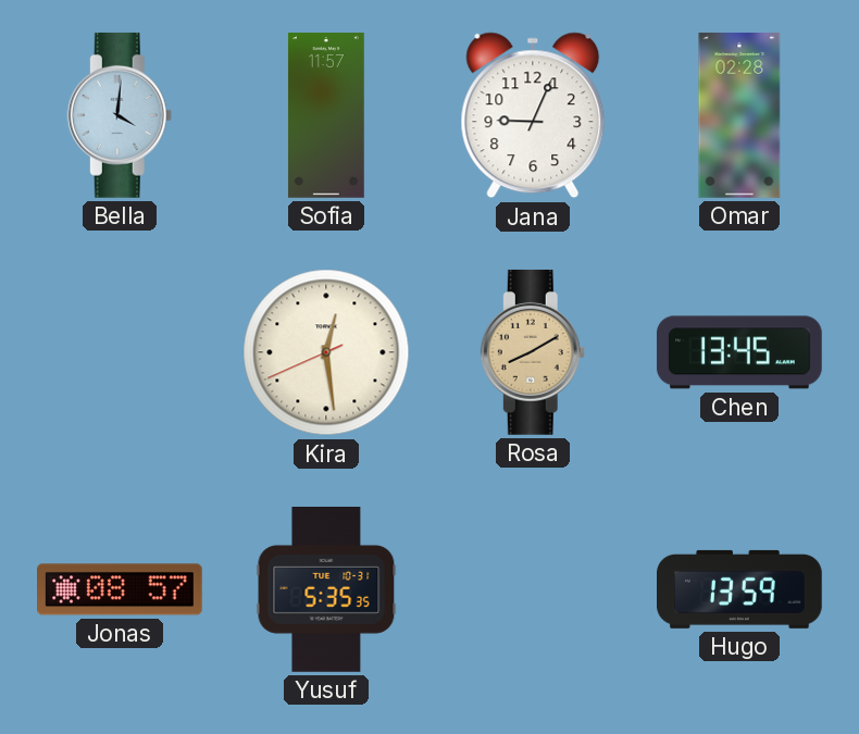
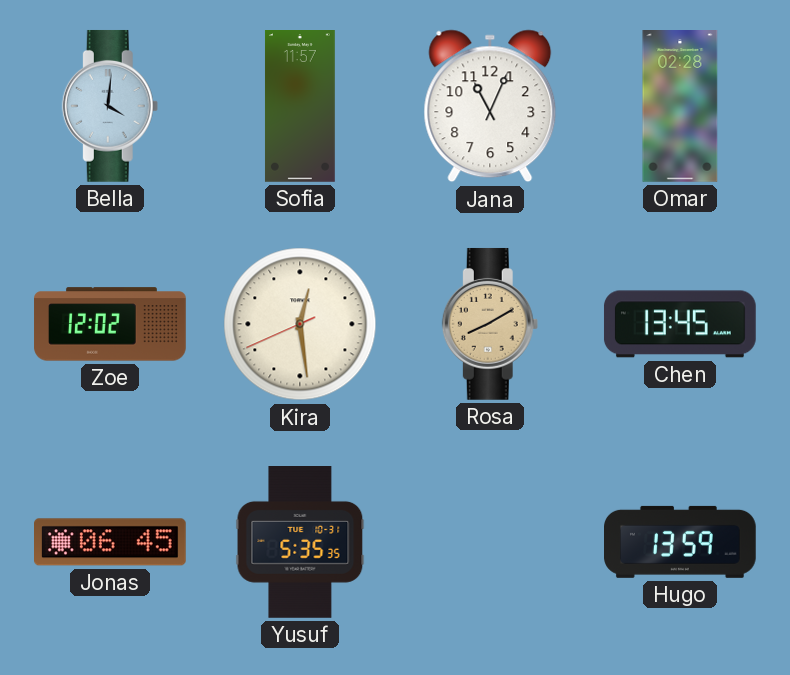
Jana: 9:04 -> 11:04 (490, 106)
Zoe: none -> 12:02 (110, 324)
Jonas: 08:57 -> 06:45 (111, 542)
